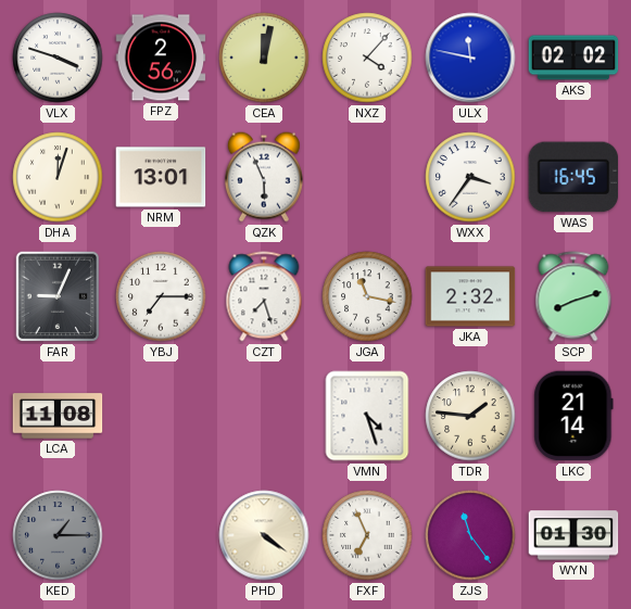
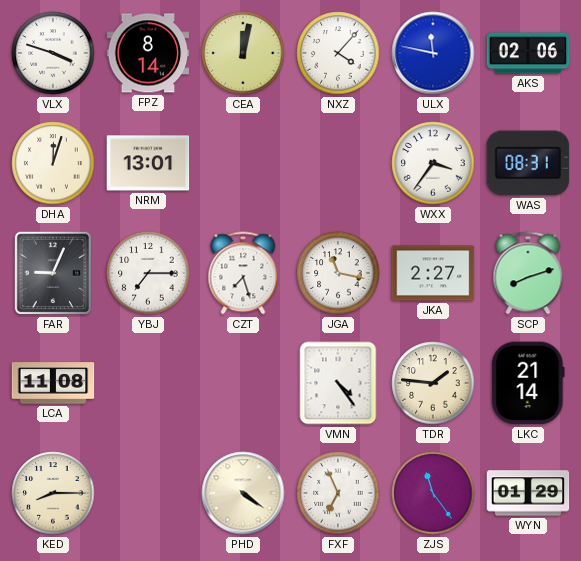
FPZ: 2:56 -> 8:14 (148, 53)
AKS: 02:02 -> 02:06 (528, 53)
QZK: 5:56 -> none (264, 177)
WAS: 16:45 -> 08:31 (528, 163)
JKA: 2:32 -> 2:27 (433, 273)
VMN: 4:27 -> 4:24 (338, 383)
KED: 1:15 -> 8:15 (53, 493)
KED dial: grey -> cream (53, 493)
WYN: 01:30 -> 01:29 (528, 493)
